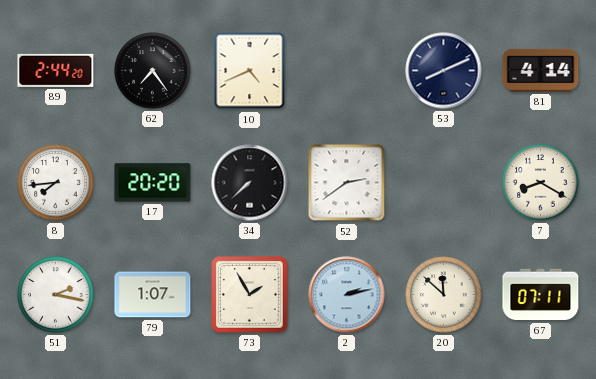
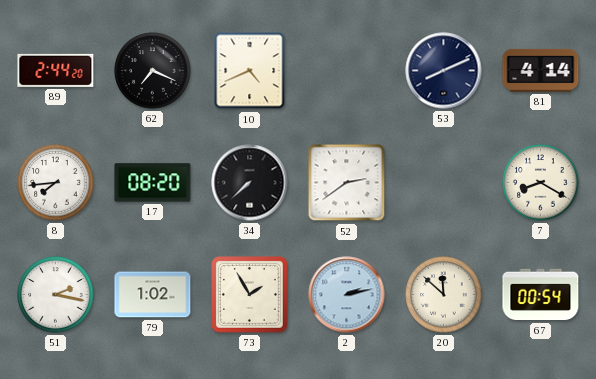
62: 7:24 -> 7:19 (153, 71)
17: 20:20 -> 08:20 (153, 183)
79: 1:07 -> 1:02 (153, 295)
67: 07:11 -> 00:54 (541, 295)
